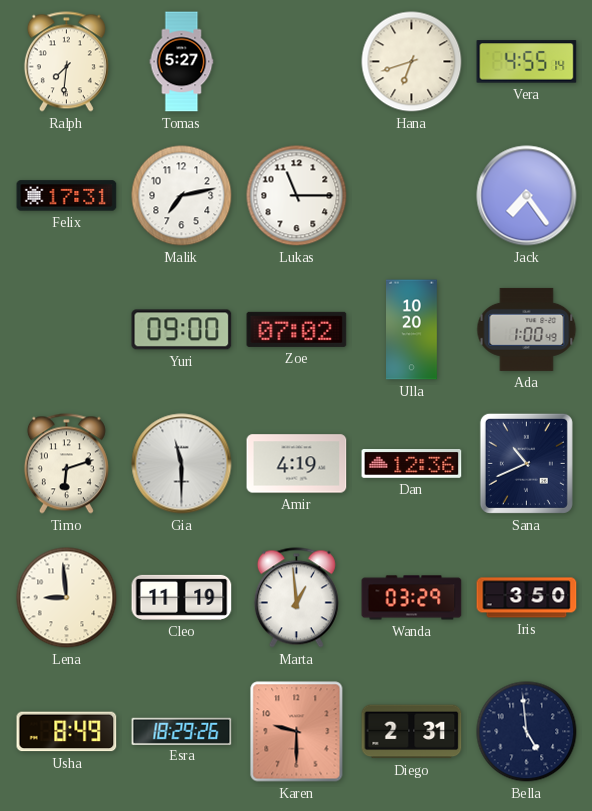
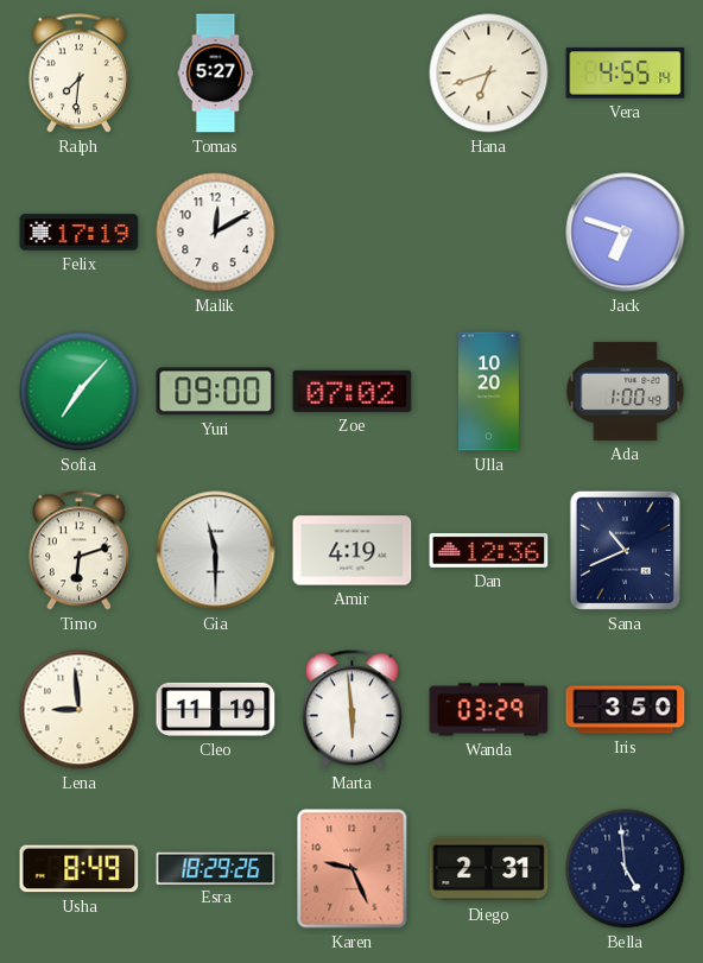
Felix: 17:31 -> 17:19 (80, 233)
Malik: 7:13 -> 12:10 (216, 233)
Lukas: 11:15 -> none (297, 196)
Jack: 7:24 -> 6:48 (626, 233)
Sofia: none -> 7:07 (80, 392)
Marta: 12:59 -> 5:59 (351, 710)
Karen: 9:30 -> 9:26 (353, 869)
